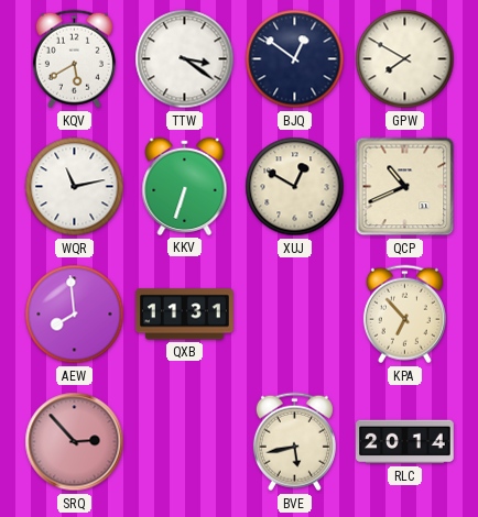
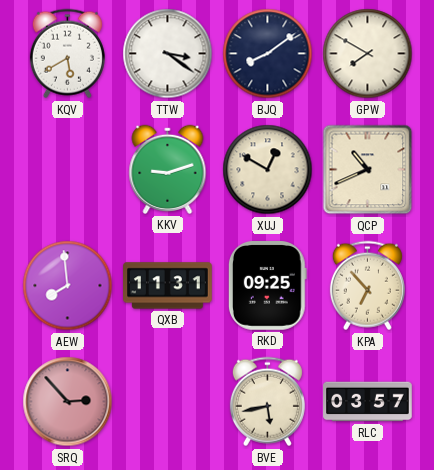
BJQ: 12:51 -> 8:09 (268, 54)
WQR: 11:13 -> none (75, 187)
KKV: 6:33 -> 9:12 (168, 169)
RKD: none -> 09:25 (267, 286)
RLC: 20:14 -> 03:57 (368, 402)
